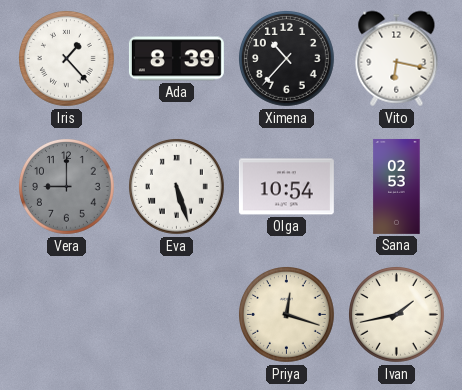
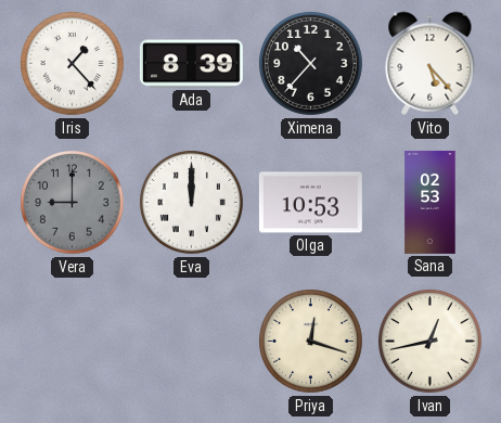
Vito: 6:17 -> 5:23 (431, 64)
Eva: 5:27 -> 12:00 (192, 203)
Olga: 10:54 -> 10:53 (310, 203)
Ivan: 1:43 -> 12:43 (431, 342)
